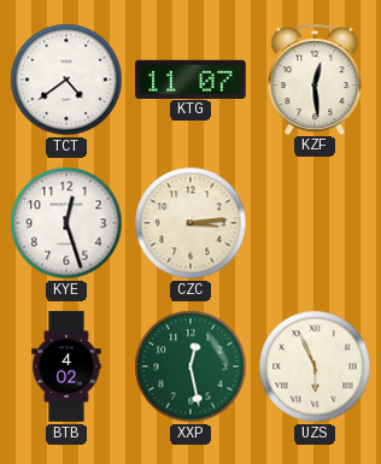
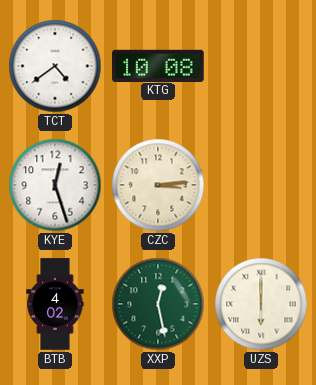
KTG: 11:07 -> 10:08 (158, 65)
KZF: 12:29 -> none (315, 78)
UZS: 5:56 -> 6:00 (261, 304)
